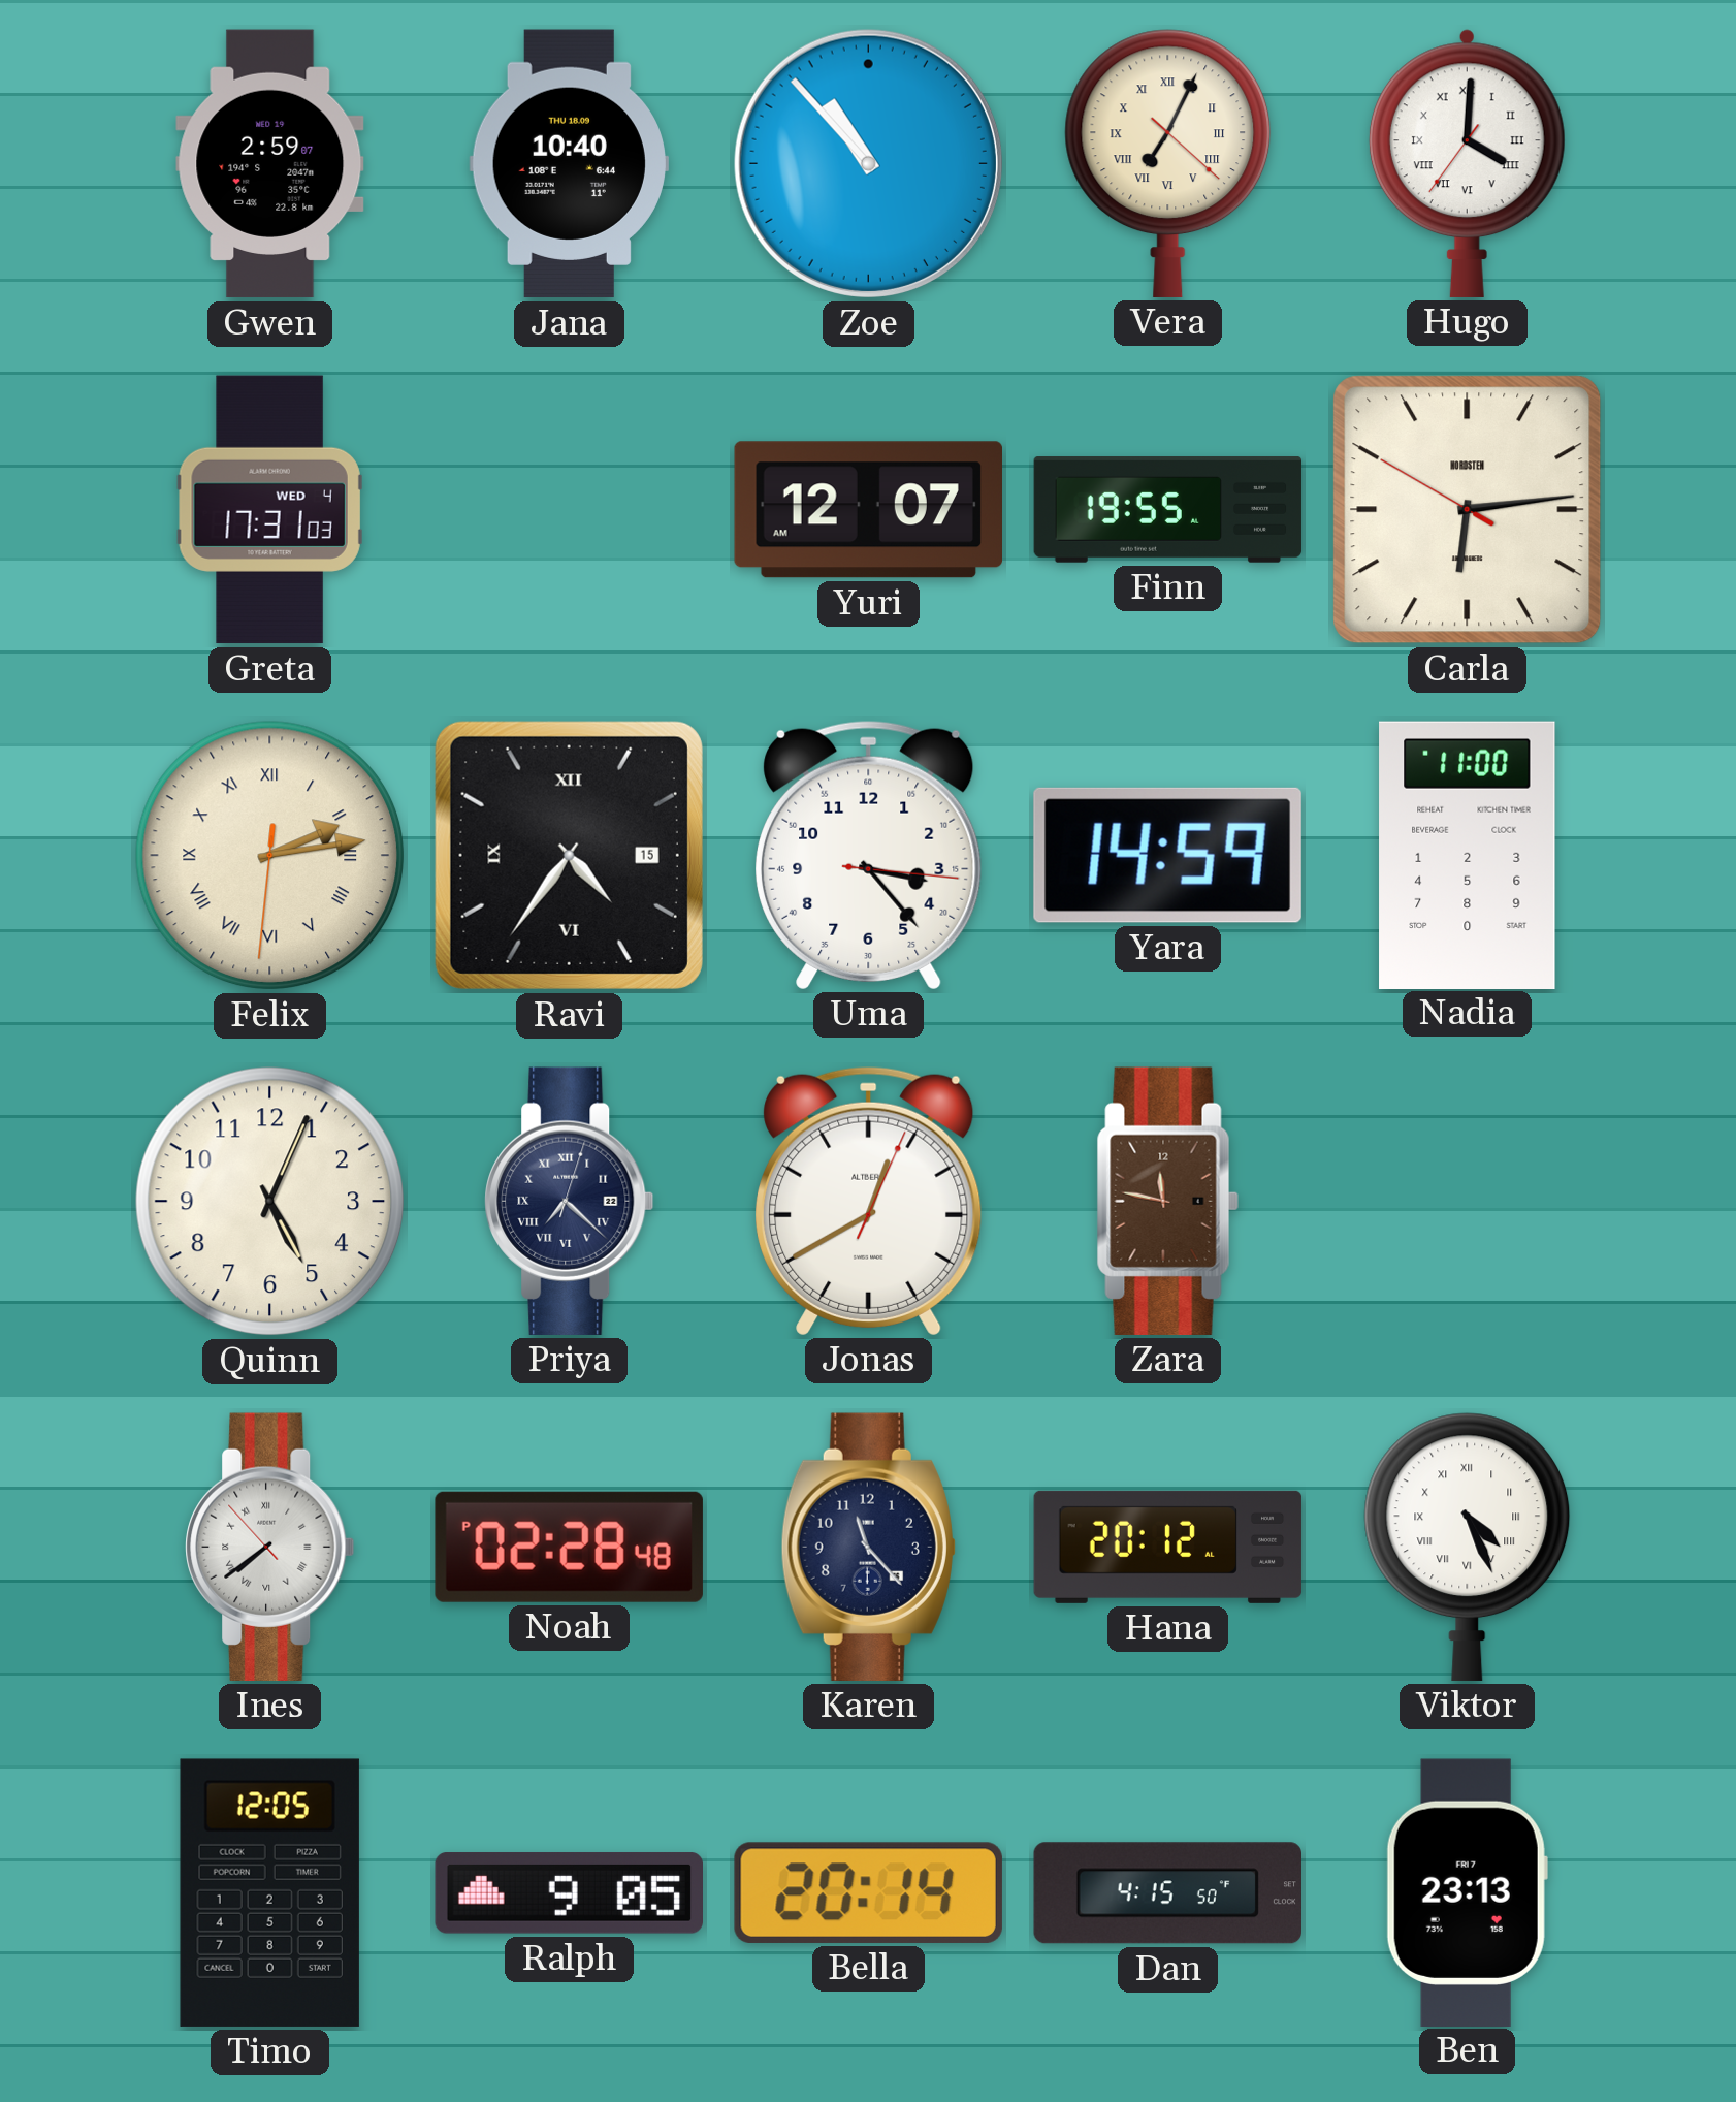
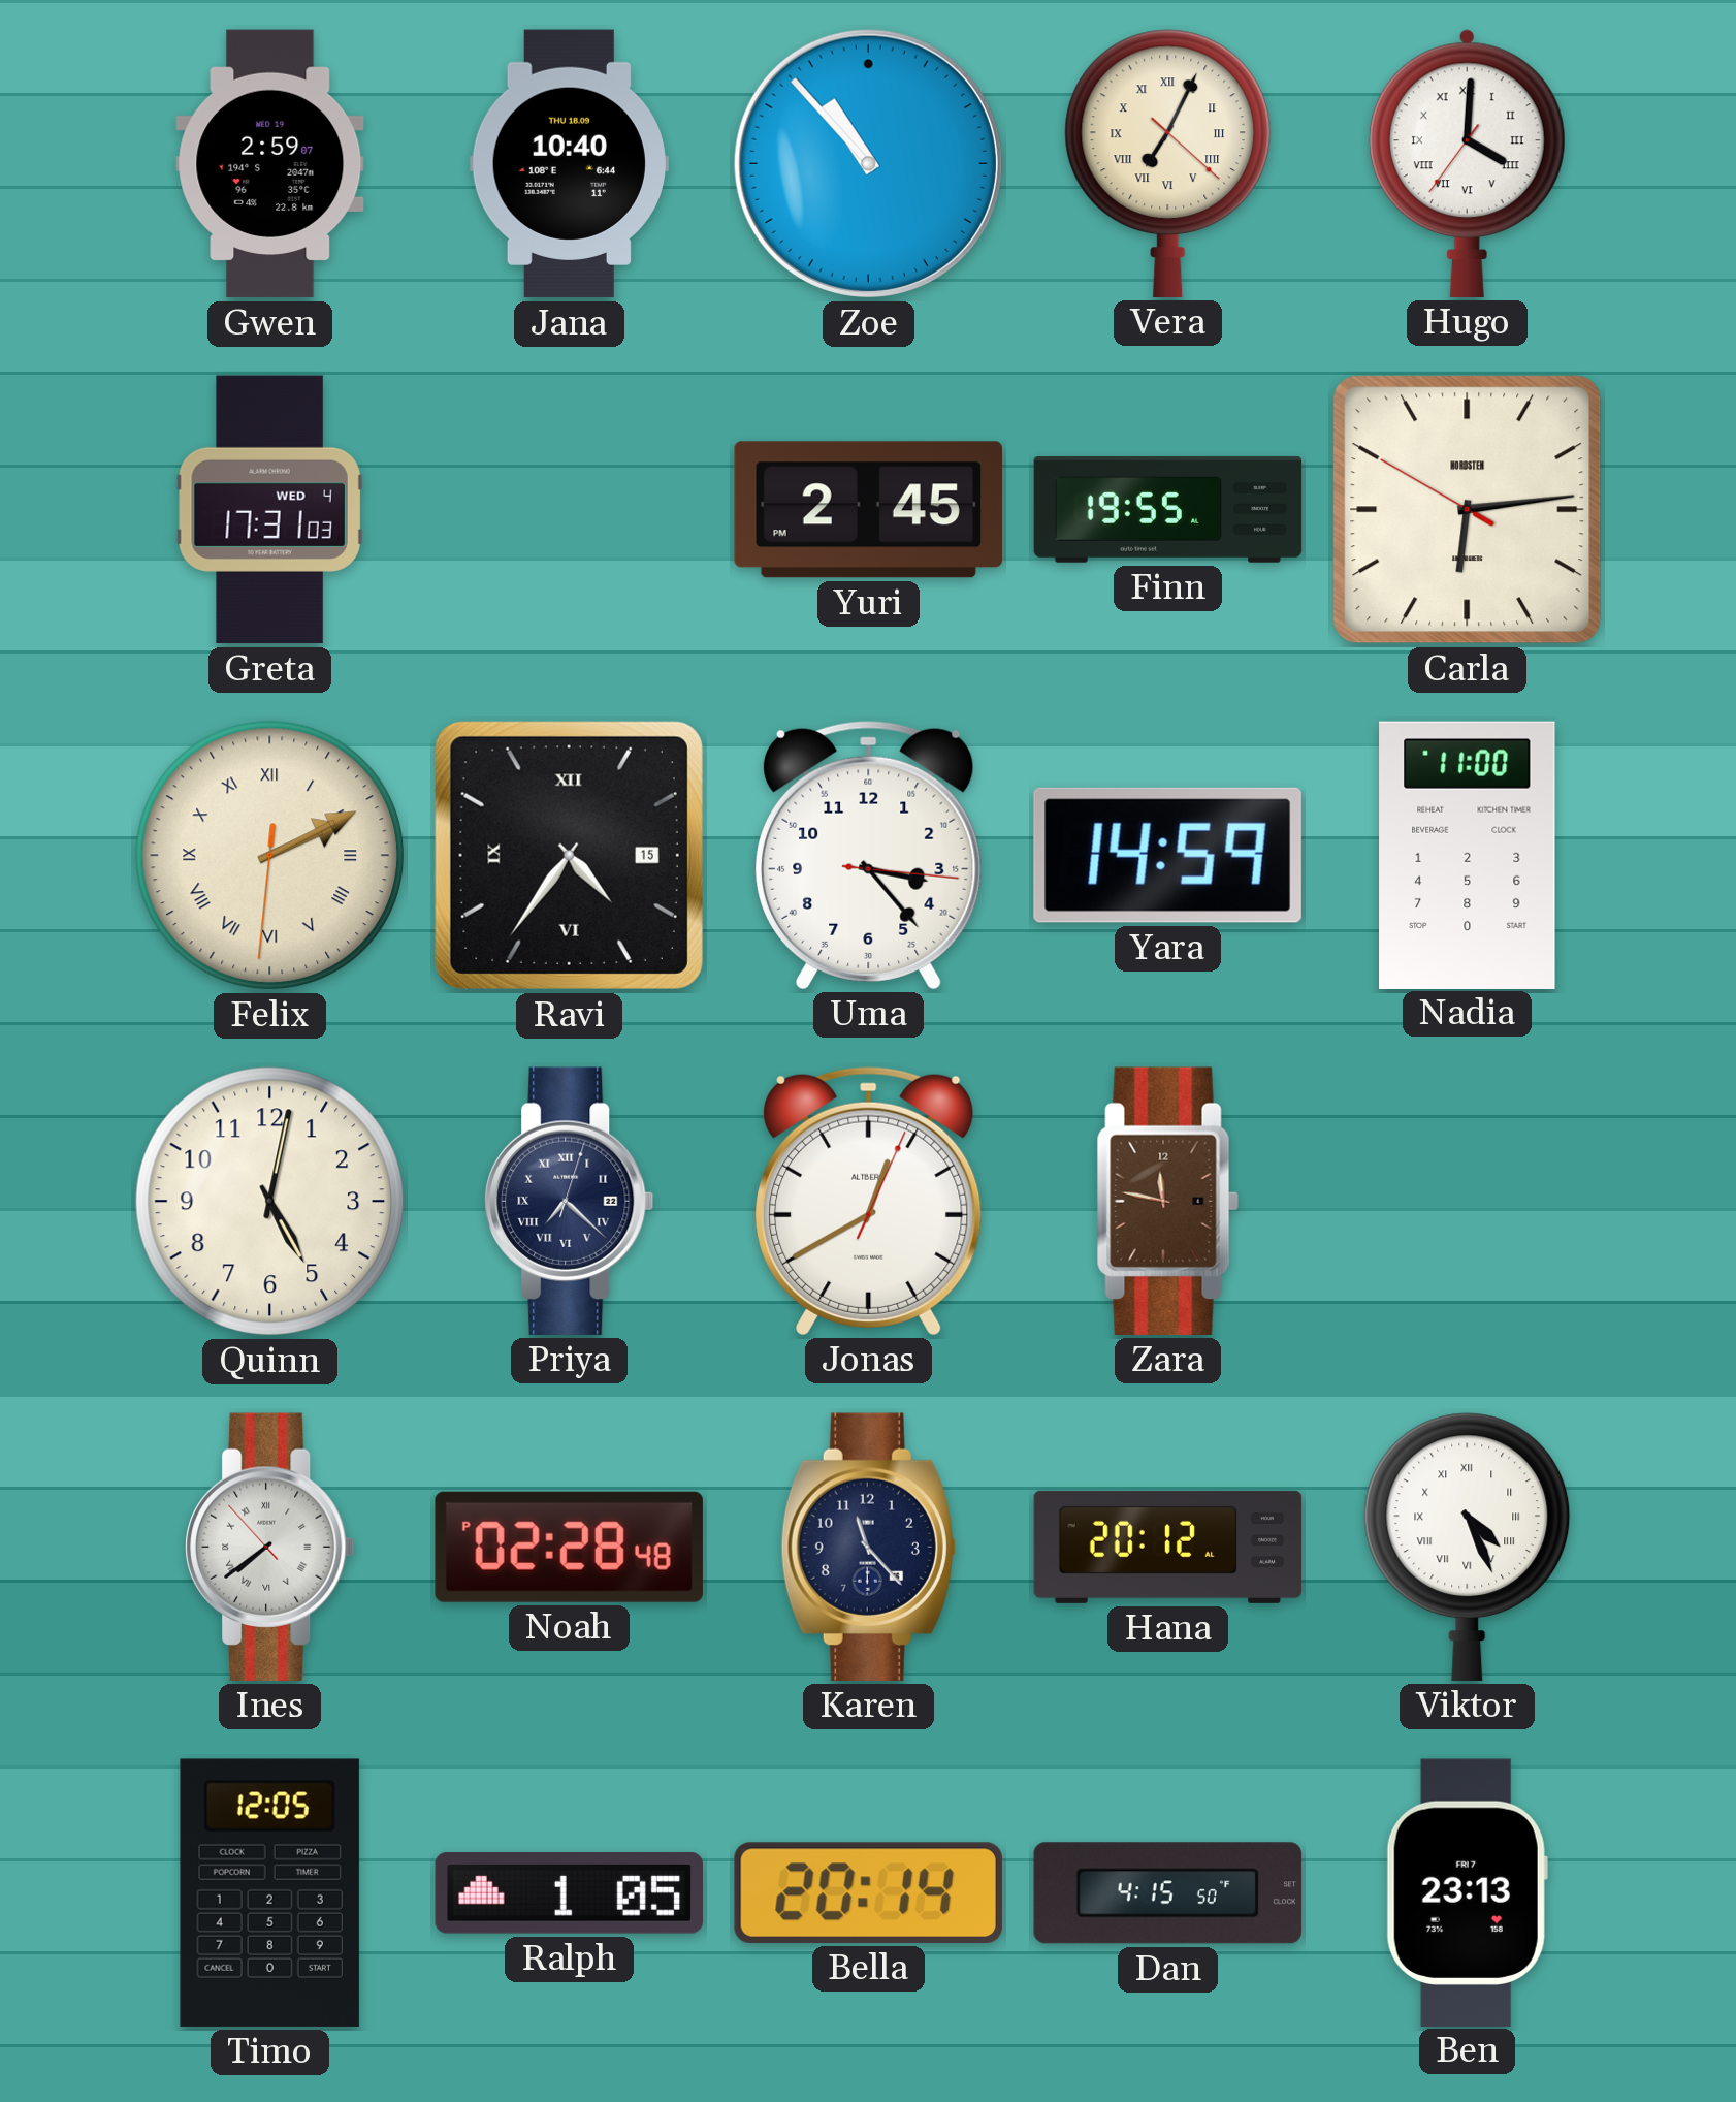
Yuri: 12:07 -> 2:45 (868, 510)
Felix: 2:13 -> 2:10 (270, 856)
Quinn: 5:04 -> 5:02 (270, 1202)
Ralph: 9:05 -> 1:05 (569, 1893)
